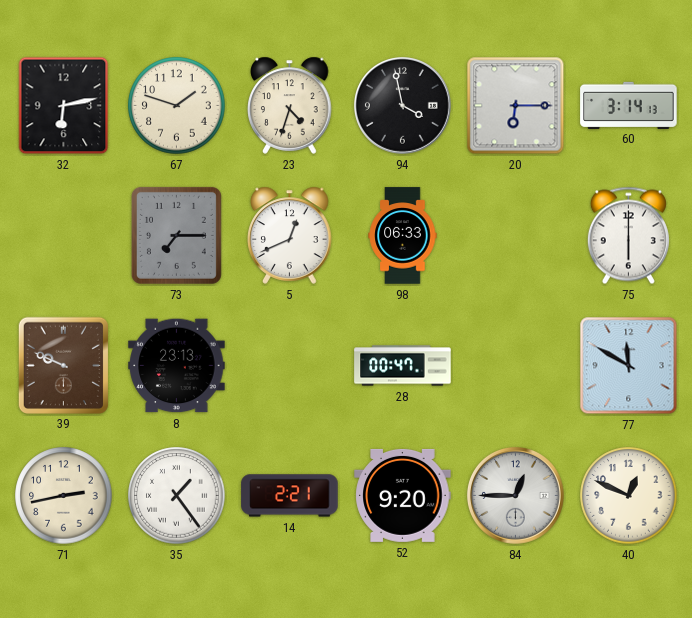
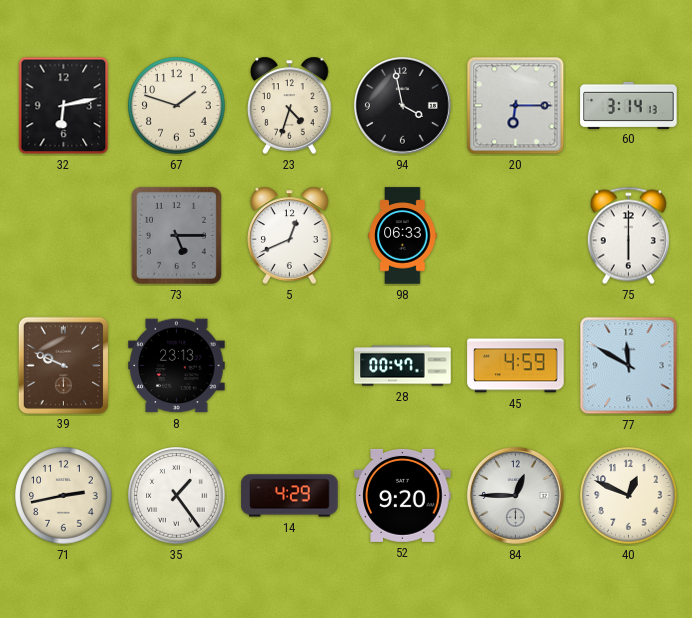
73: 7:15 -> 5:15 (176, 235)
45: none -> 4:59 (516, 366)
14: 2:21 -> 4:29 (290, 496)
